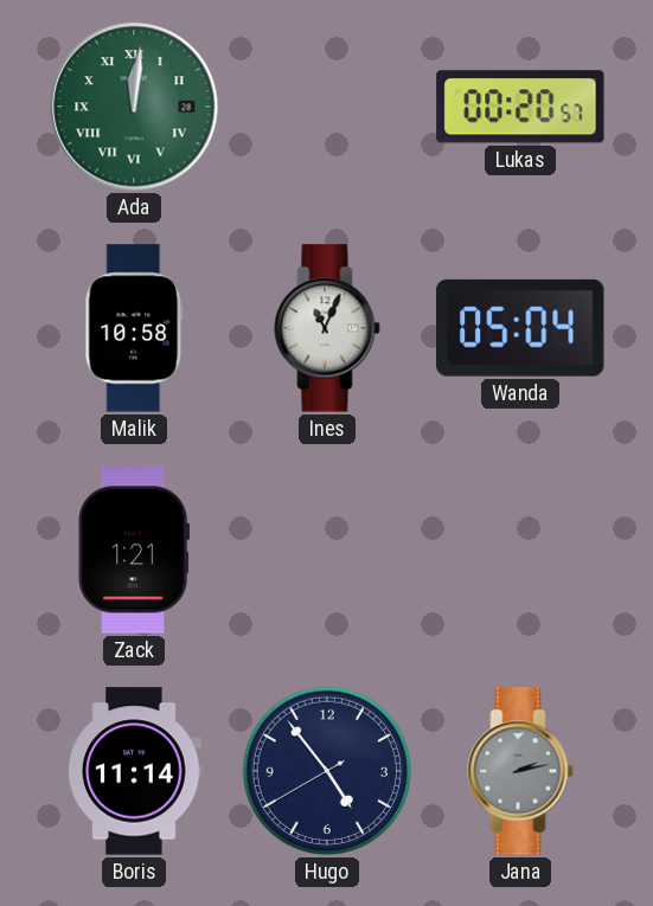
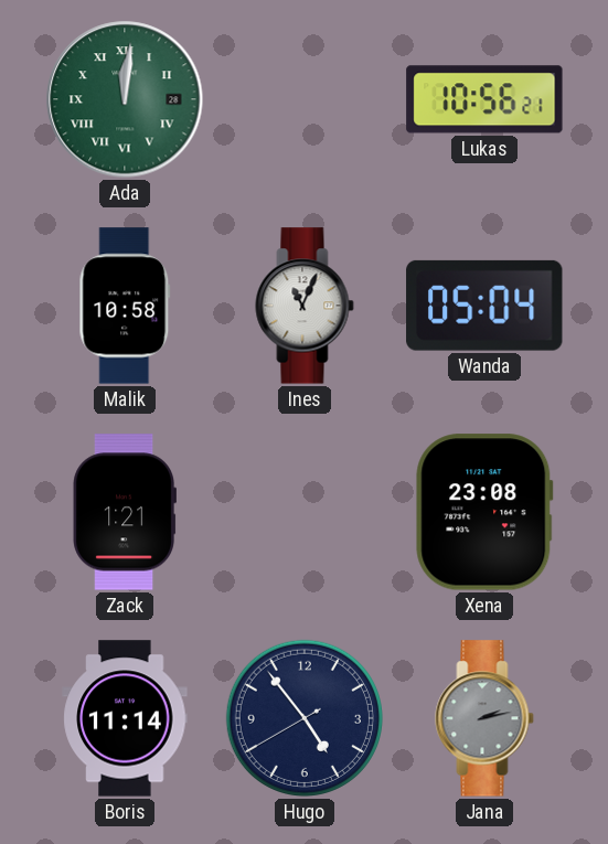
Lukas: 00:20 -> 10:56 (484, 99)
Xena: none -> 23:08 (484, 512)
